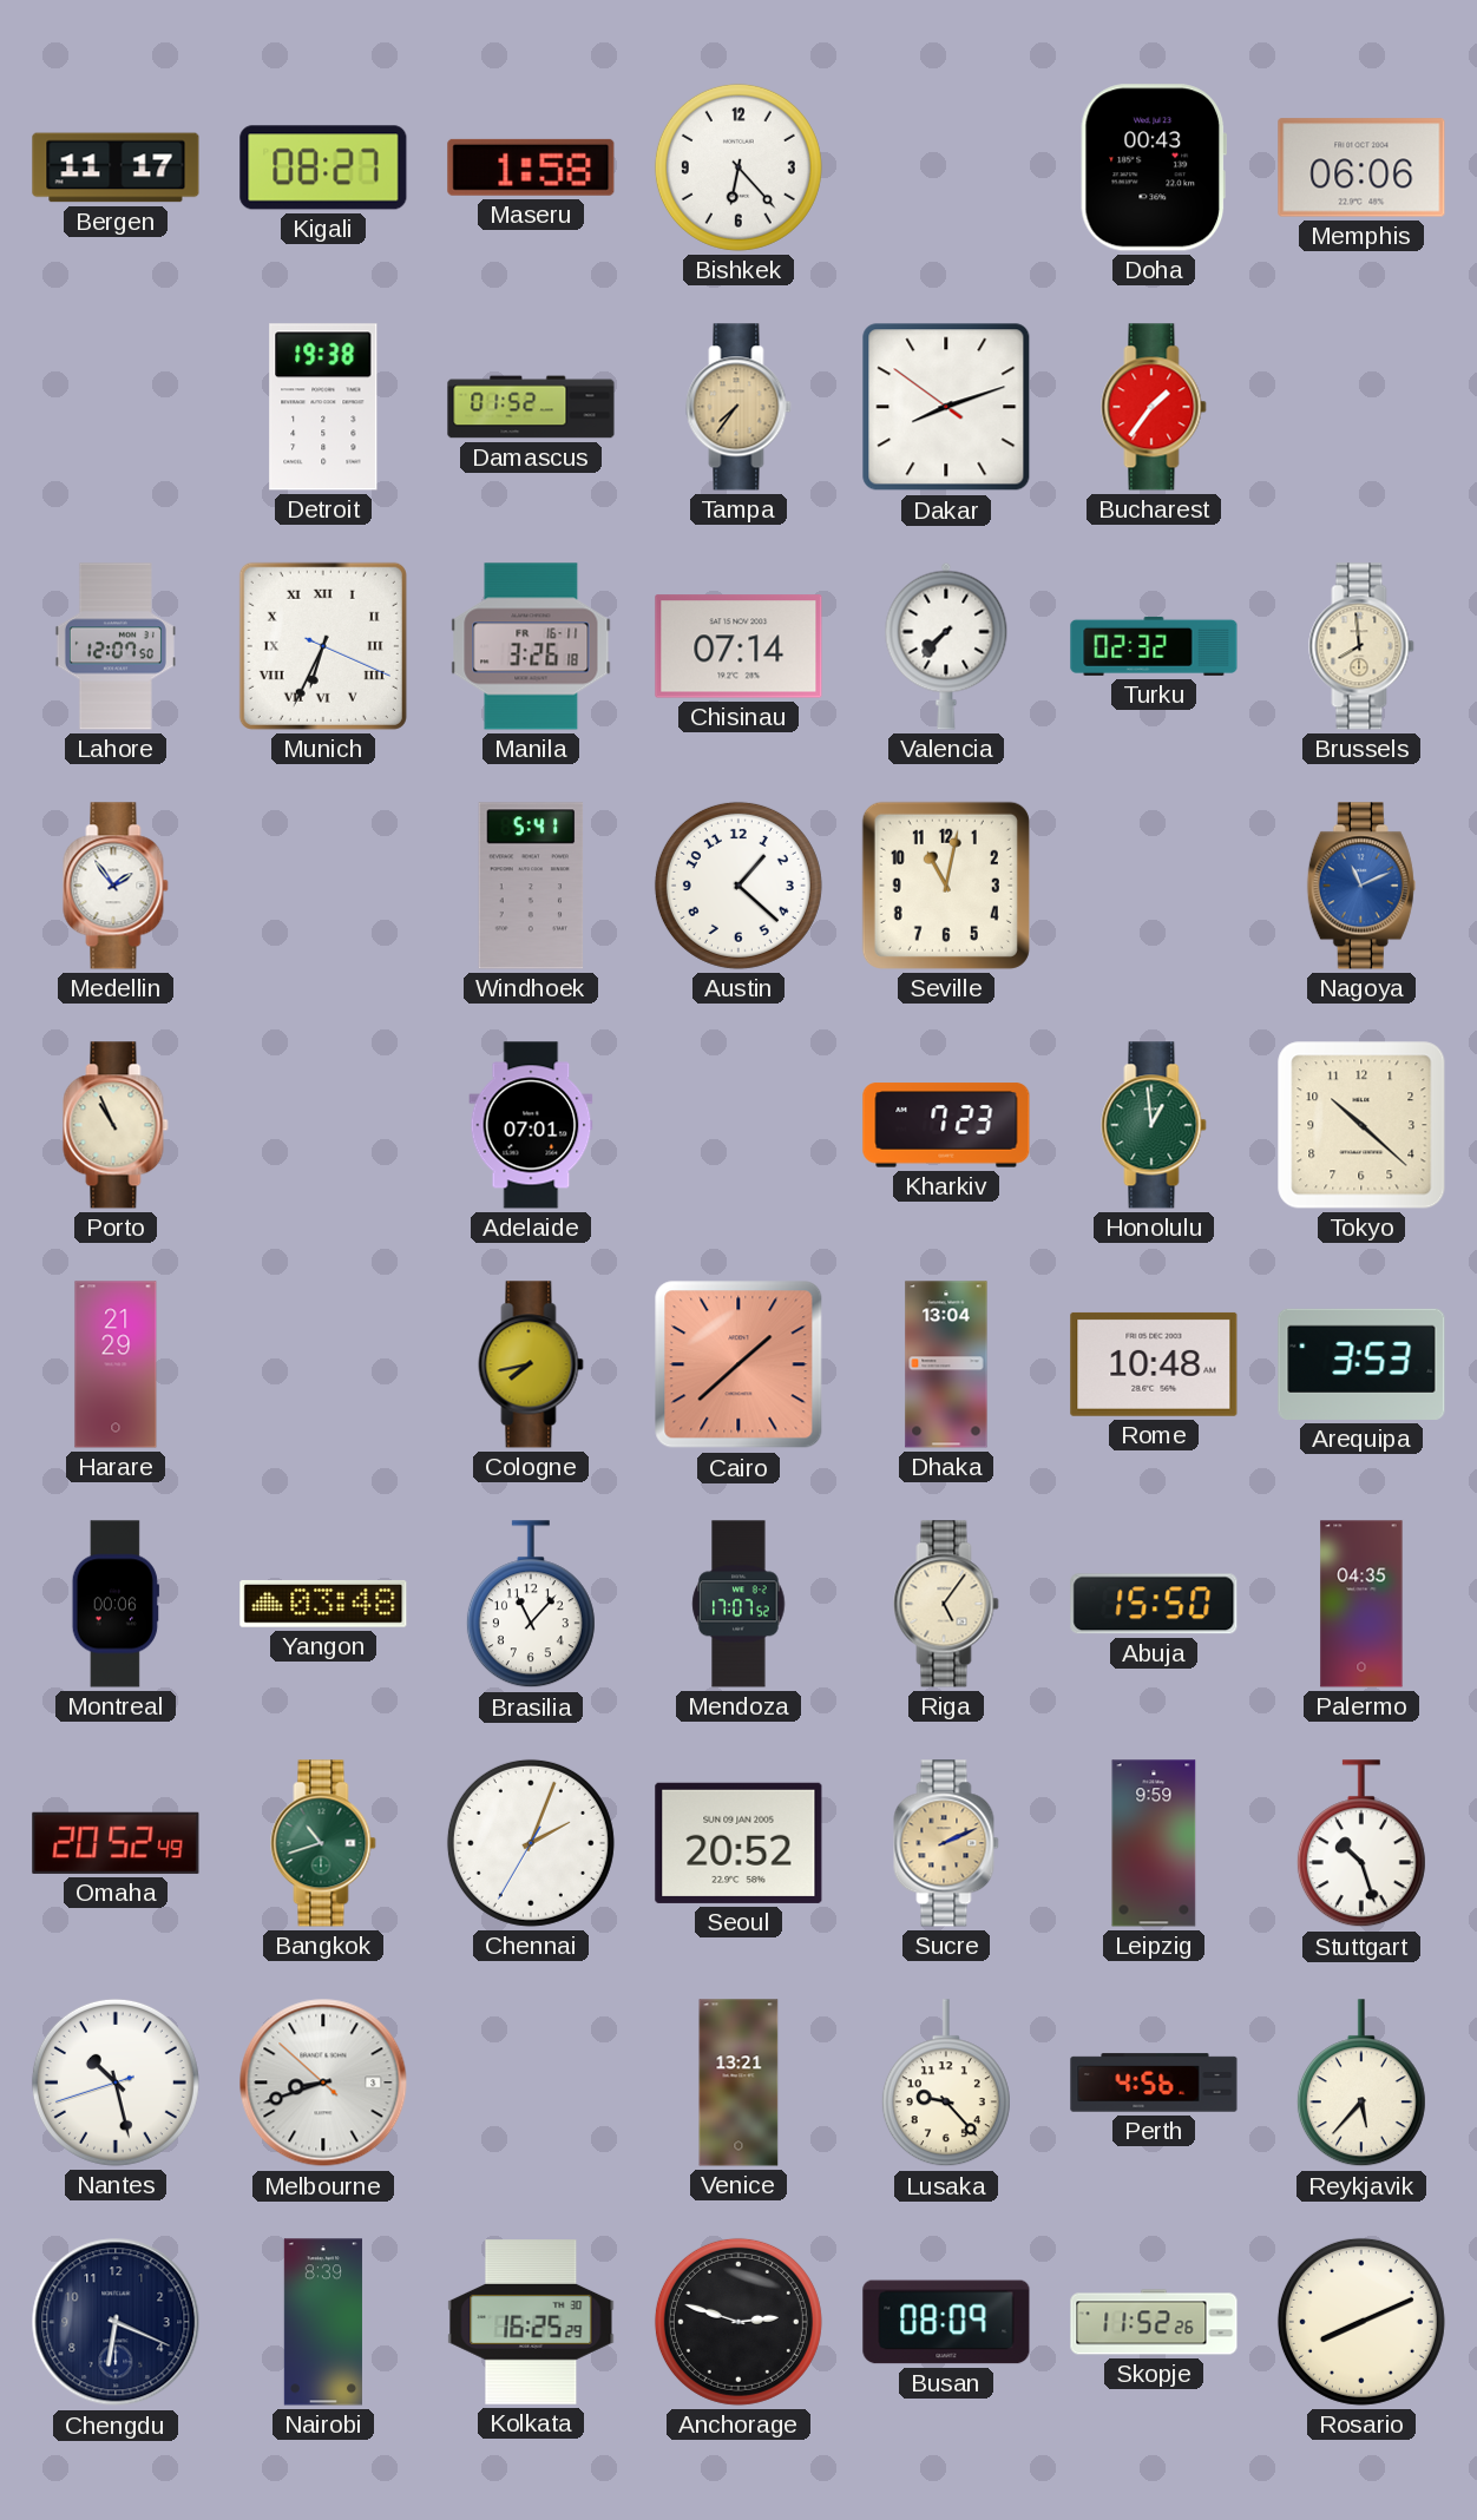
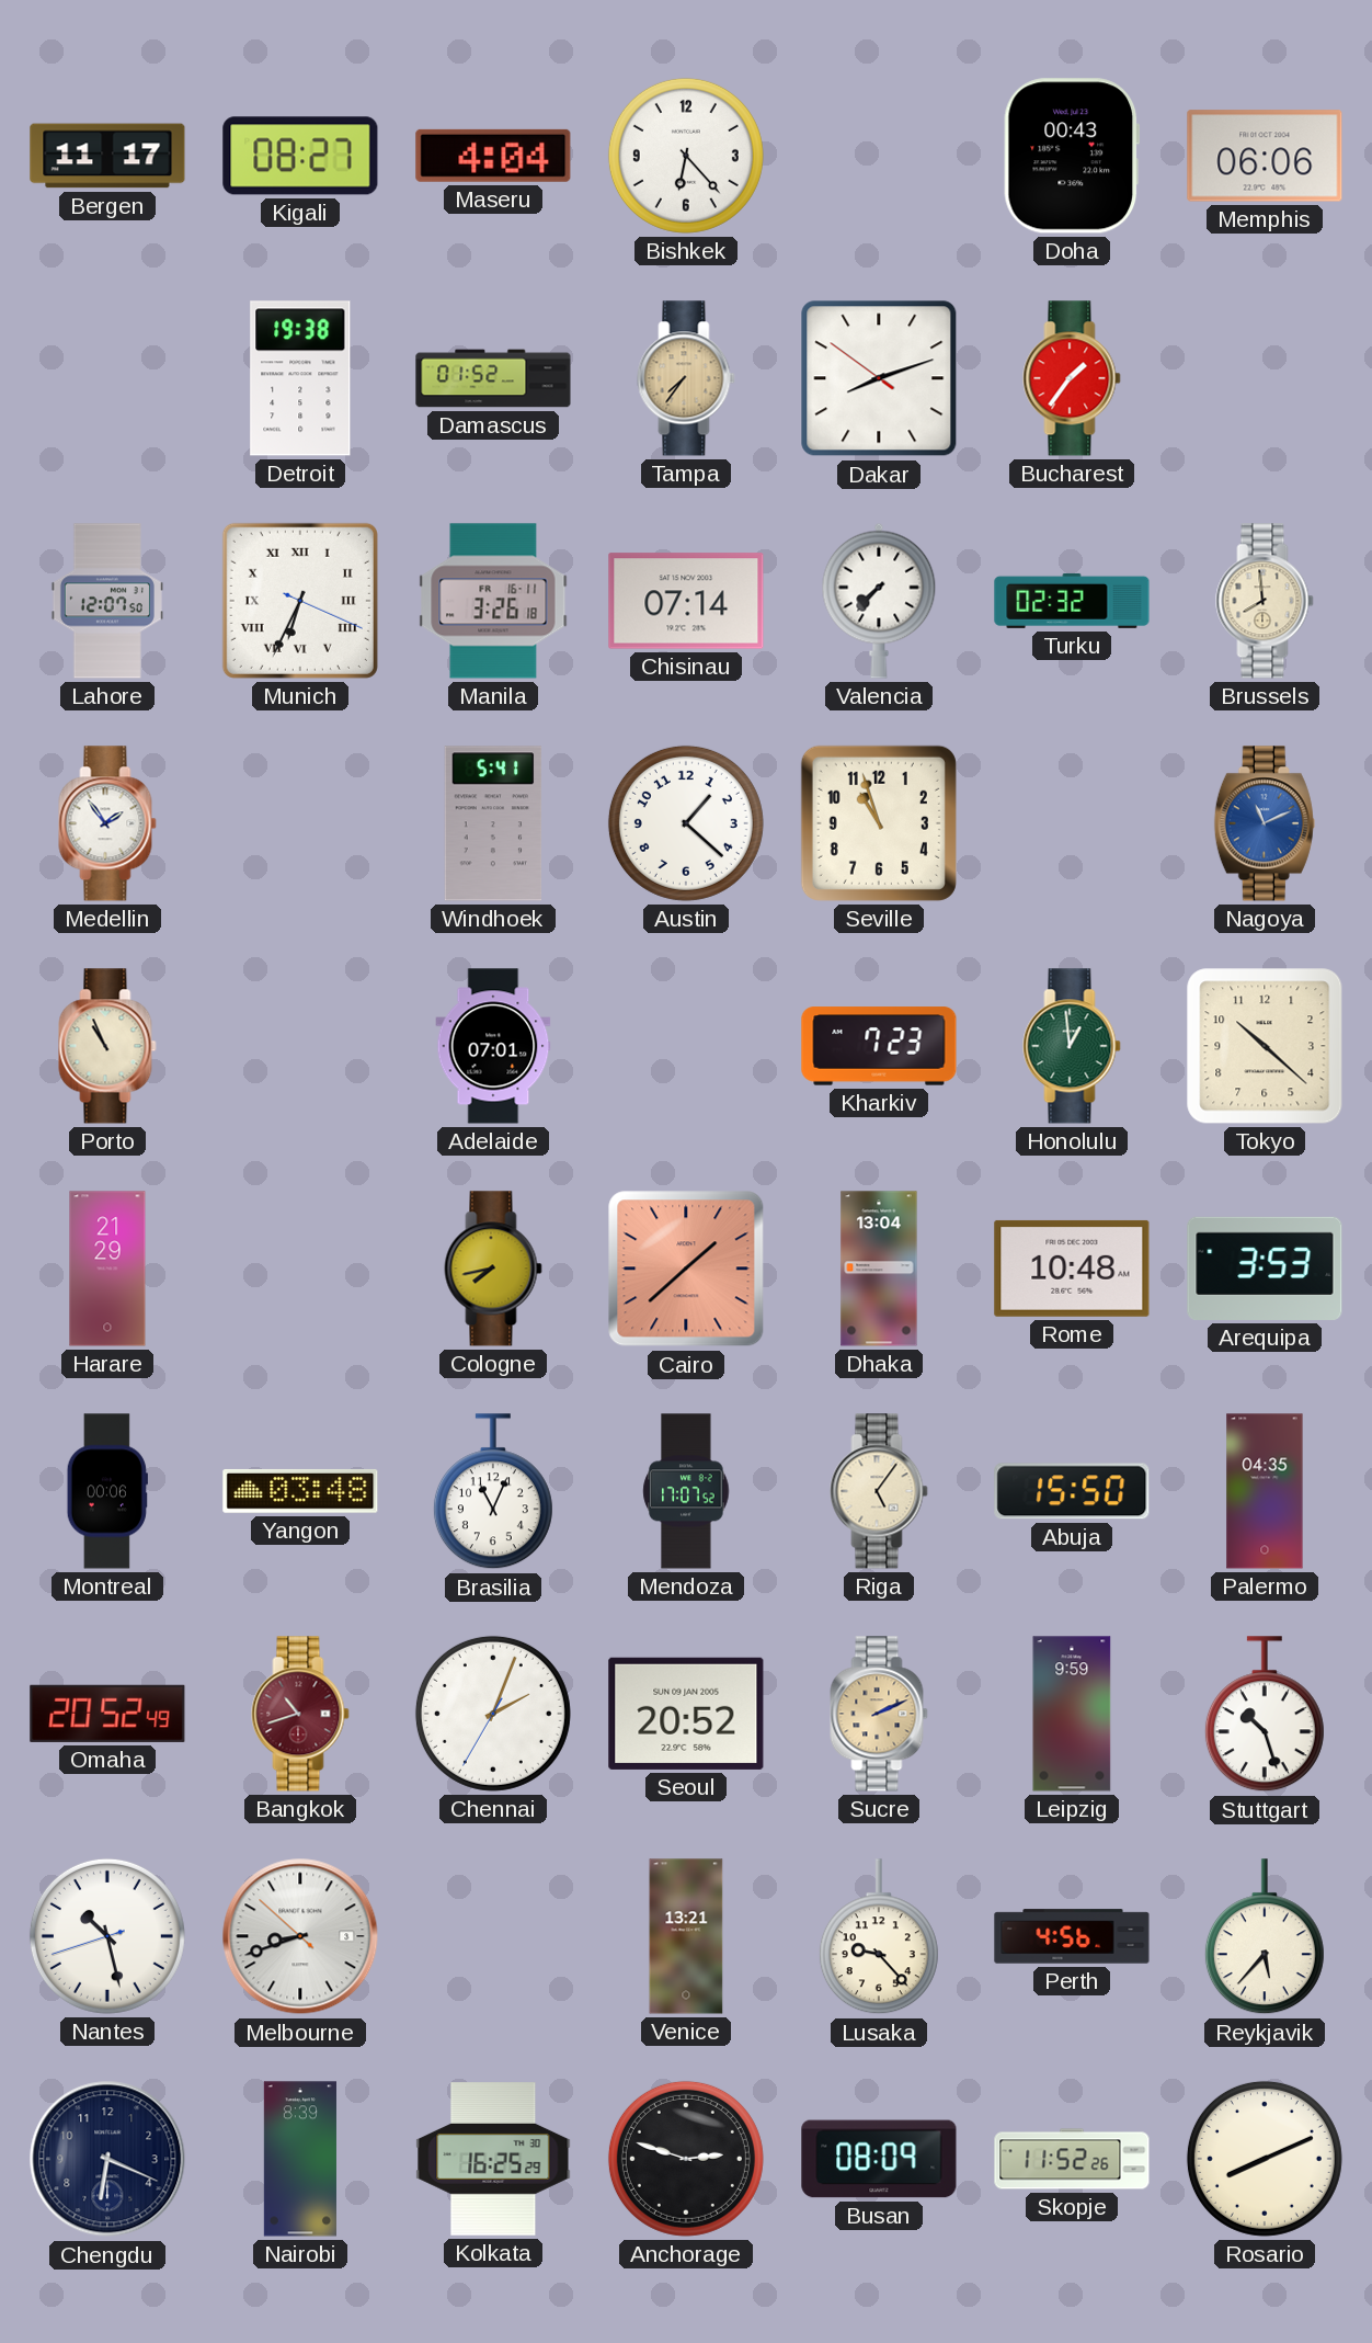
Maseru: 1:58 -> 4:04 (493, 156)
Seville: 11:02 -> 10:57 (879, 823)
Brasilia: 11:07 -> 11:04 (493, 1492)
Bangkok dial: green -> burgundy (300, 1714)
